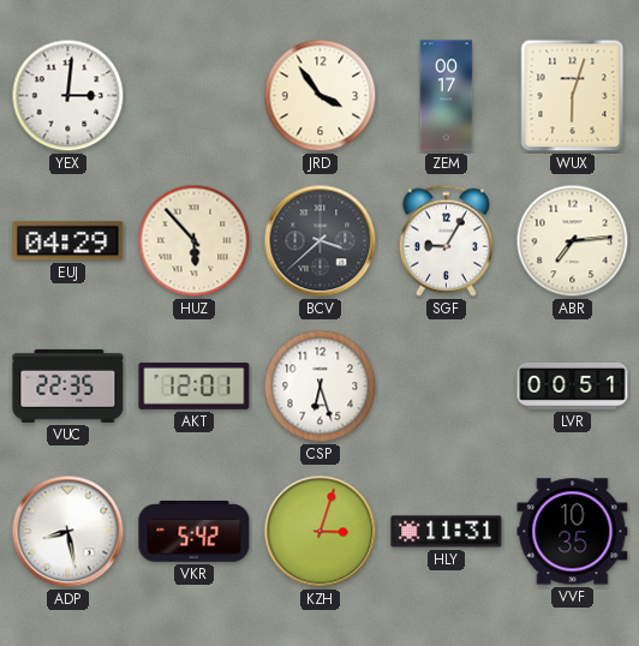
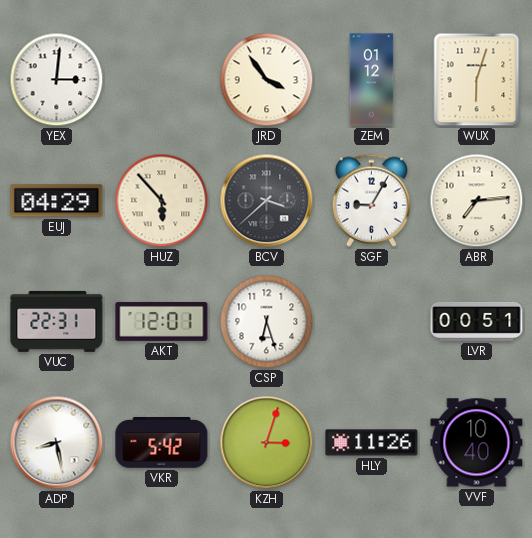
ZEM: 00:17 -> 01:12 (372, 80)
VUC: 22:35 -> 22:31 (57, 321)
HLY: 11:31 -> 11:26 (372, 443)
VVF: 10:35 -> 10:40 (477, 443)
